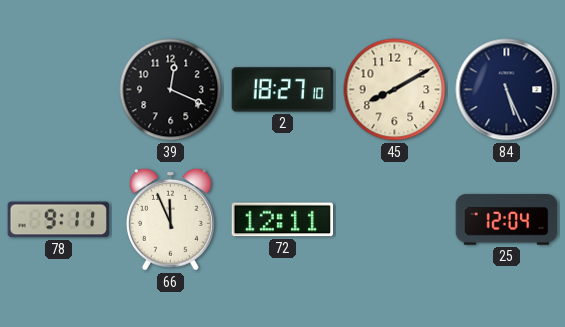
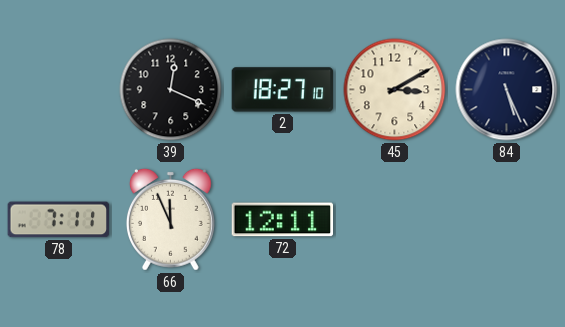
45: 8:10 -> 3:10 (395, 90)
78: 9:11 -> 7:11 (59, 220)
25: 12:04 -> none (507, 220)
